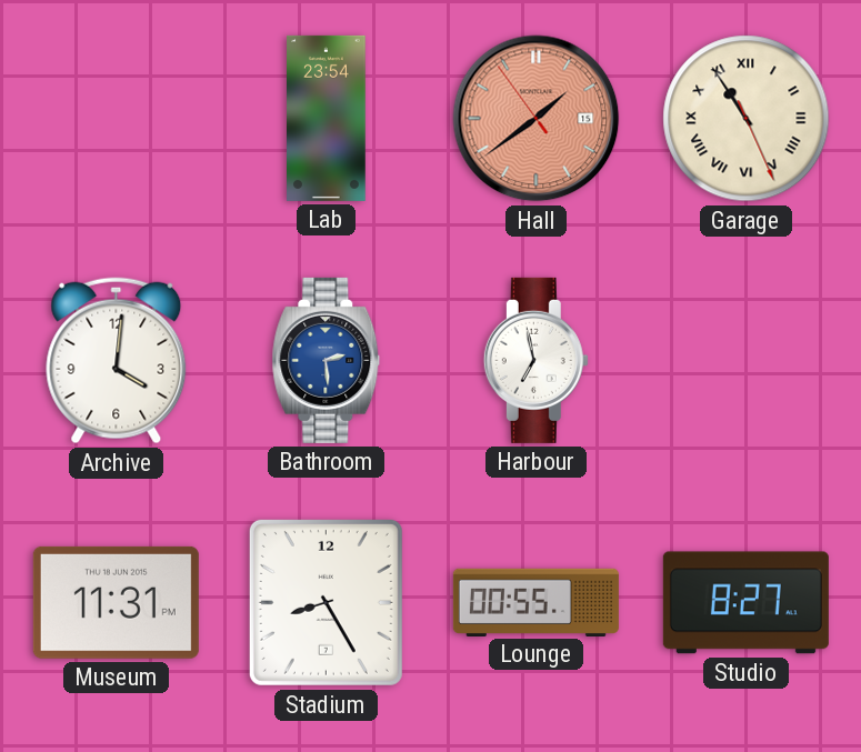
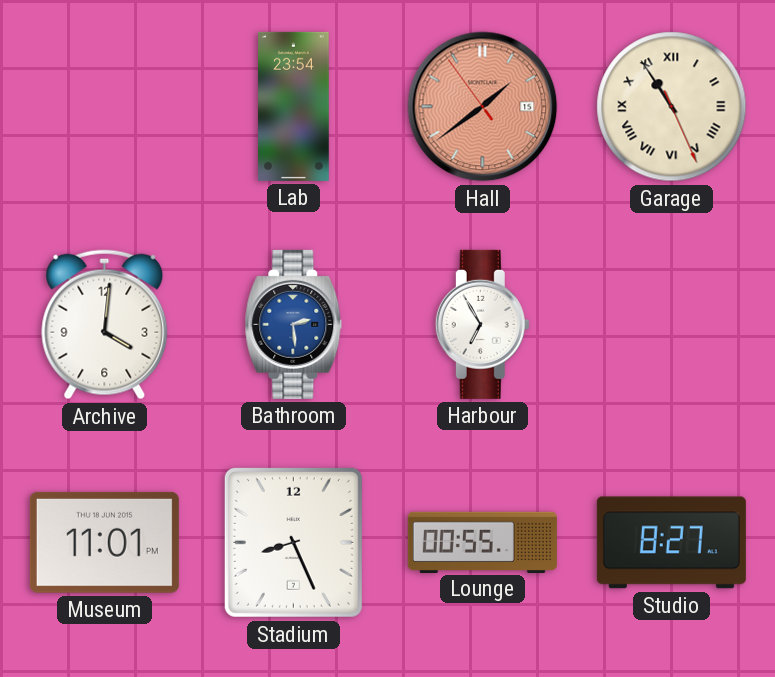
Harbour: 6:58 -> 6:55 (482, 324)
Museum: 11:31 -> 11:01 (104, 542)
Stadium: 8:25 -> 8:26 (293, 542)
